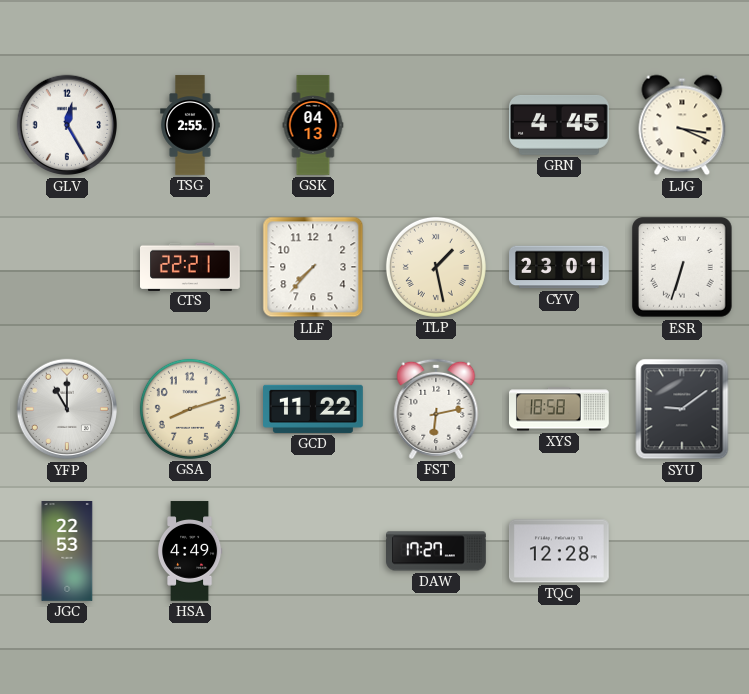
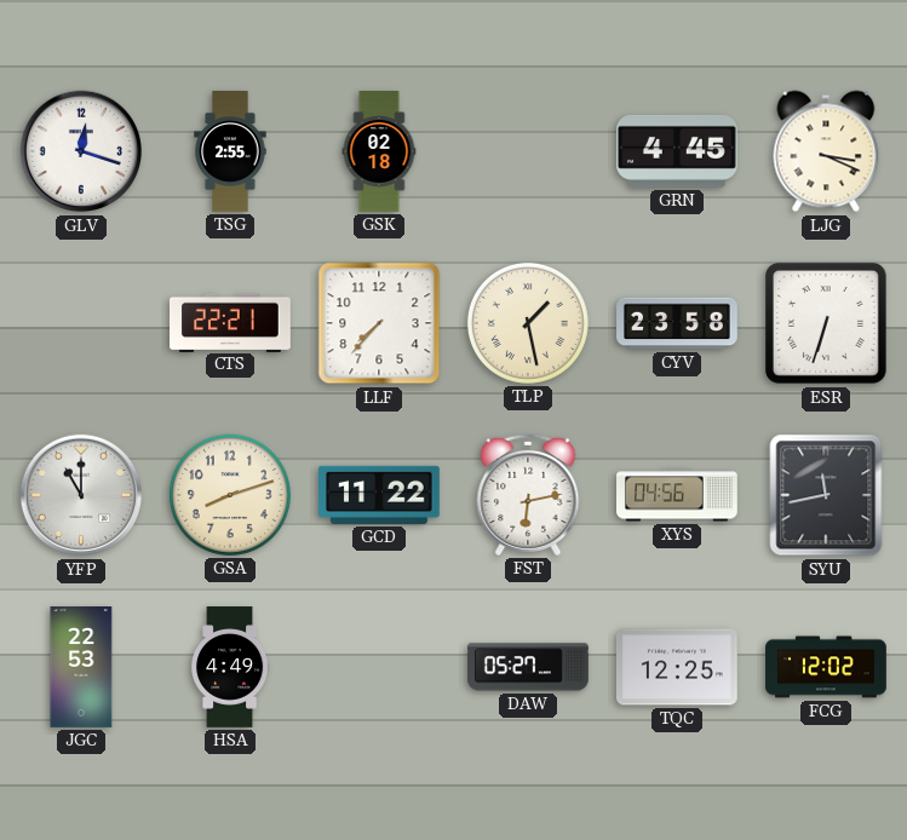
GLV: 12:25 -> 12:18 (81, 151)
GSK: 04:13 -> 02:18 (379, 151)
CYV: 23:01 -> 23:58 (677, 323)
XYS: 18:58 -> 04:56 (678, 495)
SYU: 9:09 -> 11:43 (826, 495)
DAW: 17:27 -> 05:27 (529, 667)
TQC: 12:28 -> 12:25 (678, 667)
FCG: none -> 12:02 (826, 667)
